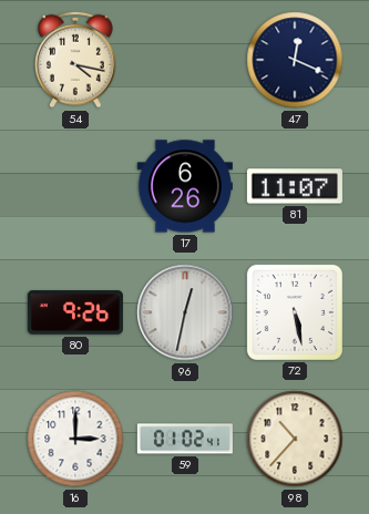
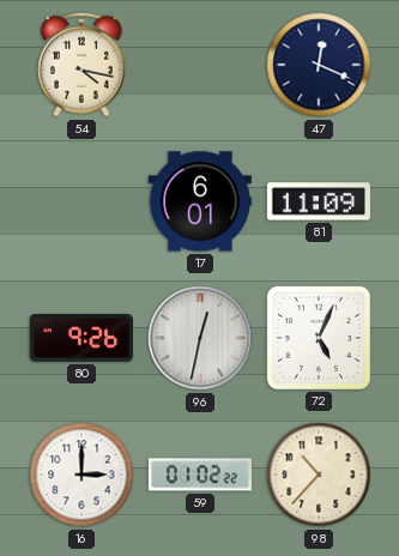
17: 6:26 -> 6:01 (200, 201)
81: 11:07 -> 11:09 (319, 201)
72: 5:28 -> 5:04 (319, 338)
59: 01:02:41 -> 01:02:22 (200, 475)
